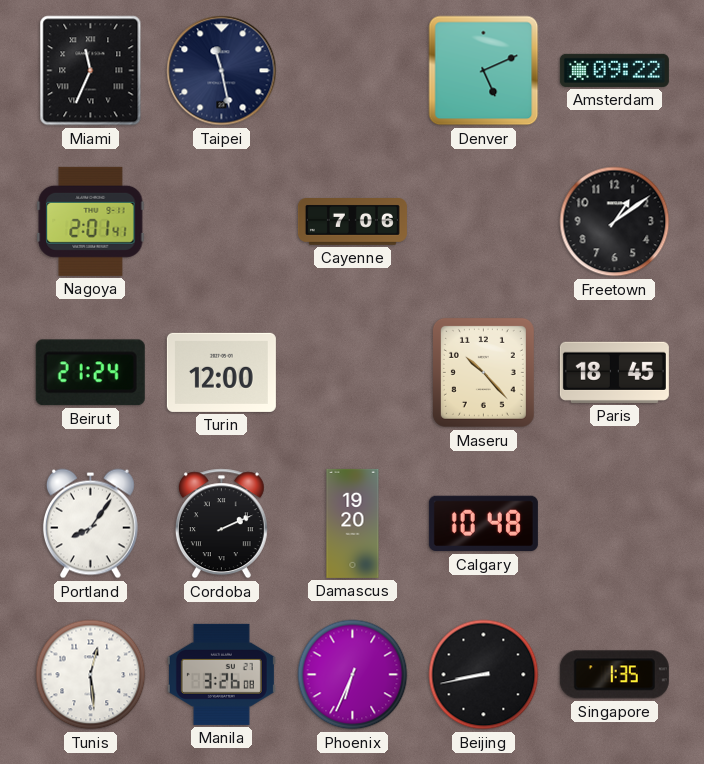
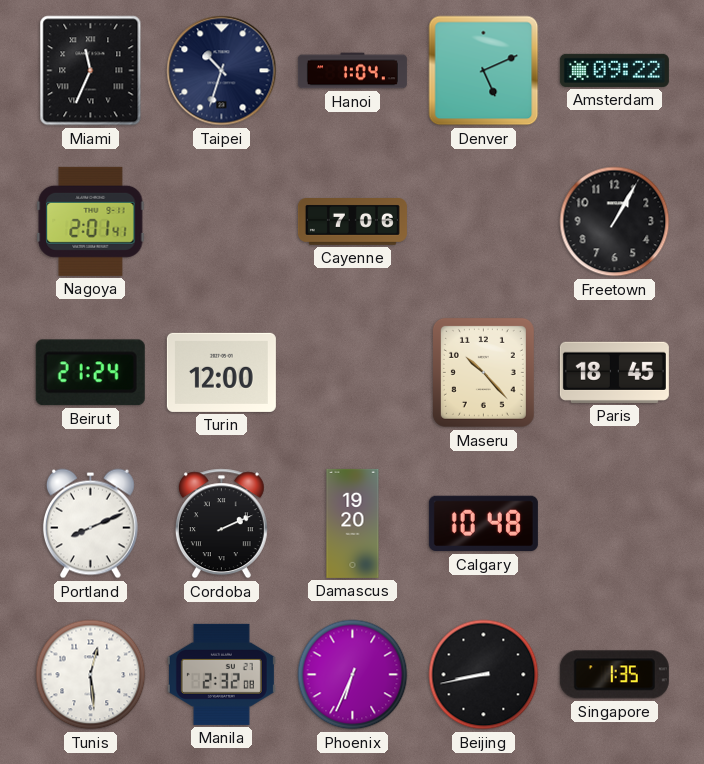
Taipei: 11:28 -> 10:33 (222, 71)
Hanoi: none -> 1:04 (352, 71)
Freetown: 1:09 -> 1:05 (615, 222)
Portland: 8:06 -> 8:11 (90, 524)
Manila: 3:26 -> 2:32 (221, 674)
